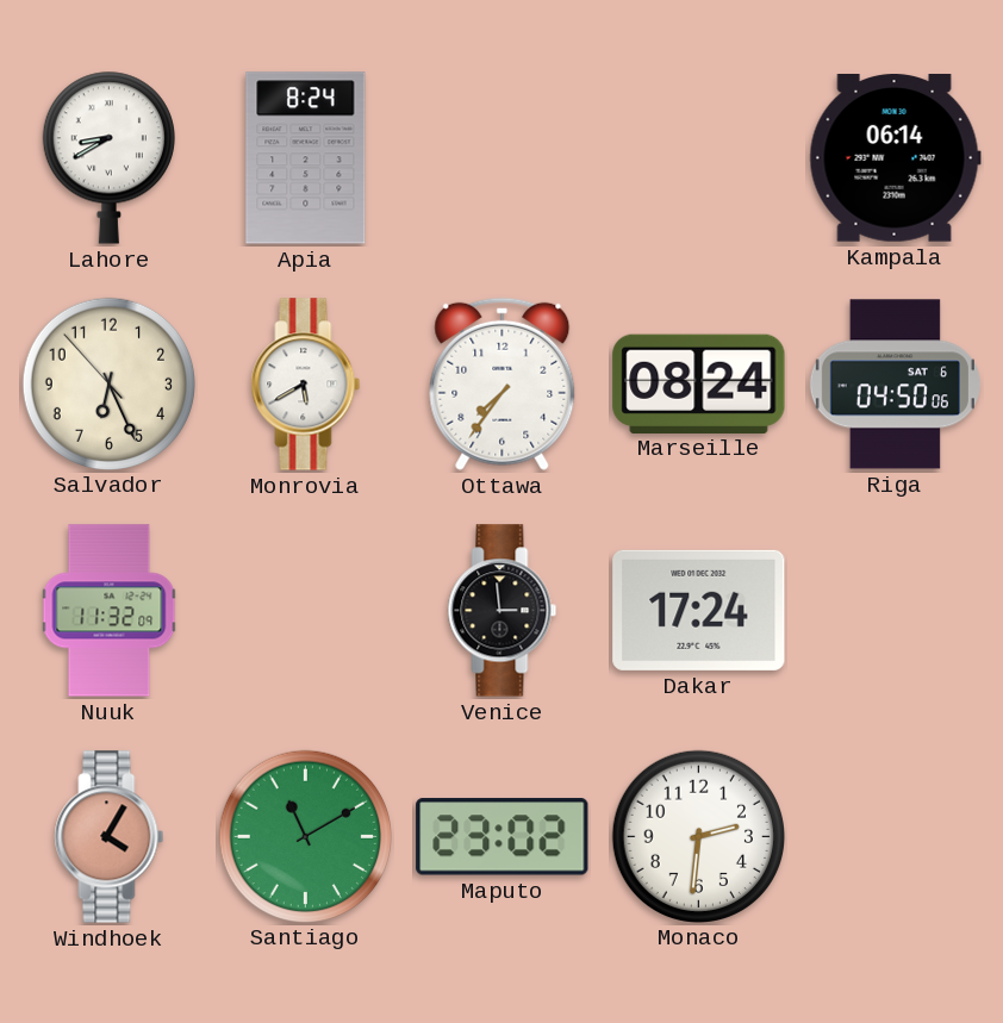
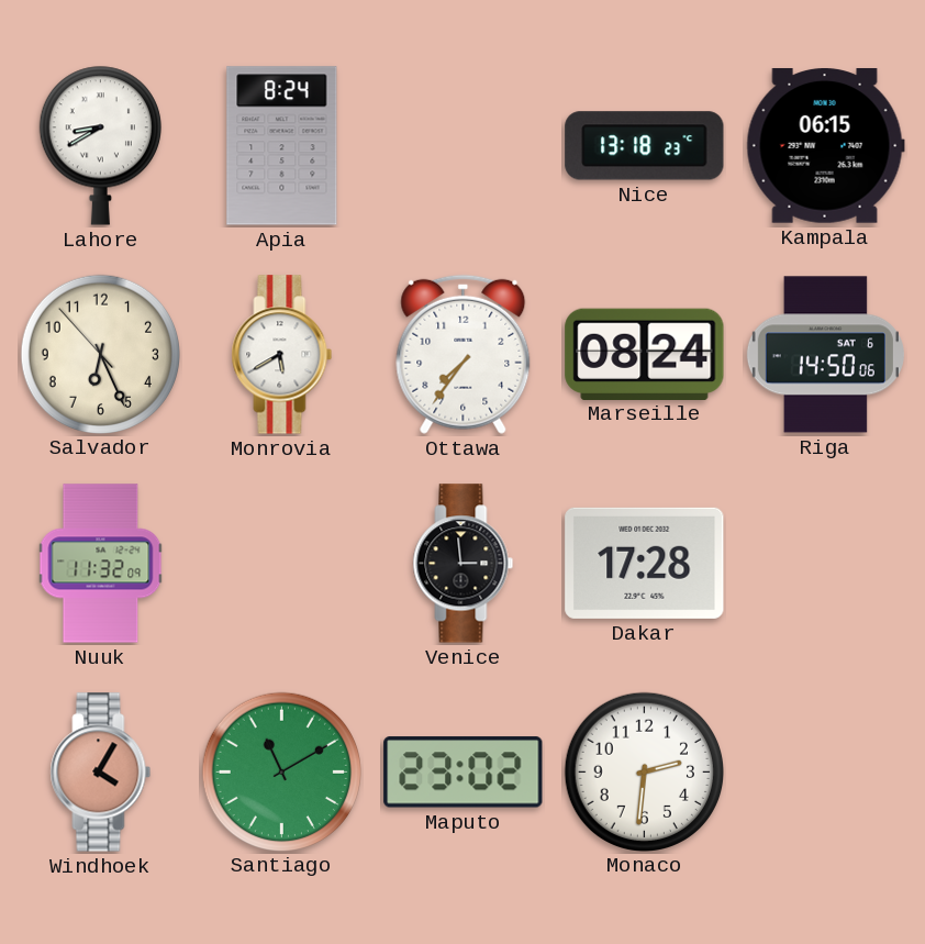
Nice: none -> 13:18 (645, 146)
Kampala: 06:14 -> 06:15 (825, 146)
Riga: 04:50 -> 14:50 (825, 355)
Dakar: 17:24 -> 17:28 (645, 563)
